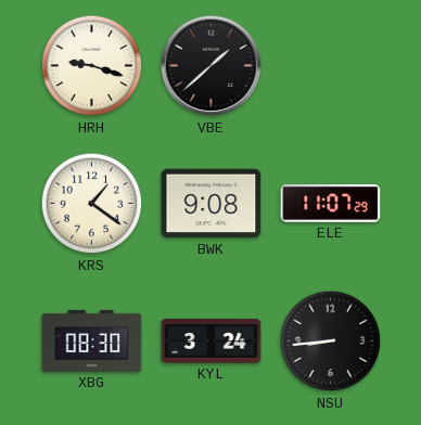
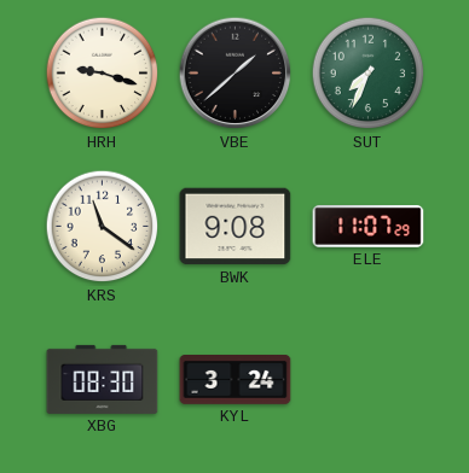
SUT: none -> 7:34 (369, 74)
KRS: 1:21 -> 11:21 (103, 227)
NSU: 8:44 -> none (331, 342)
